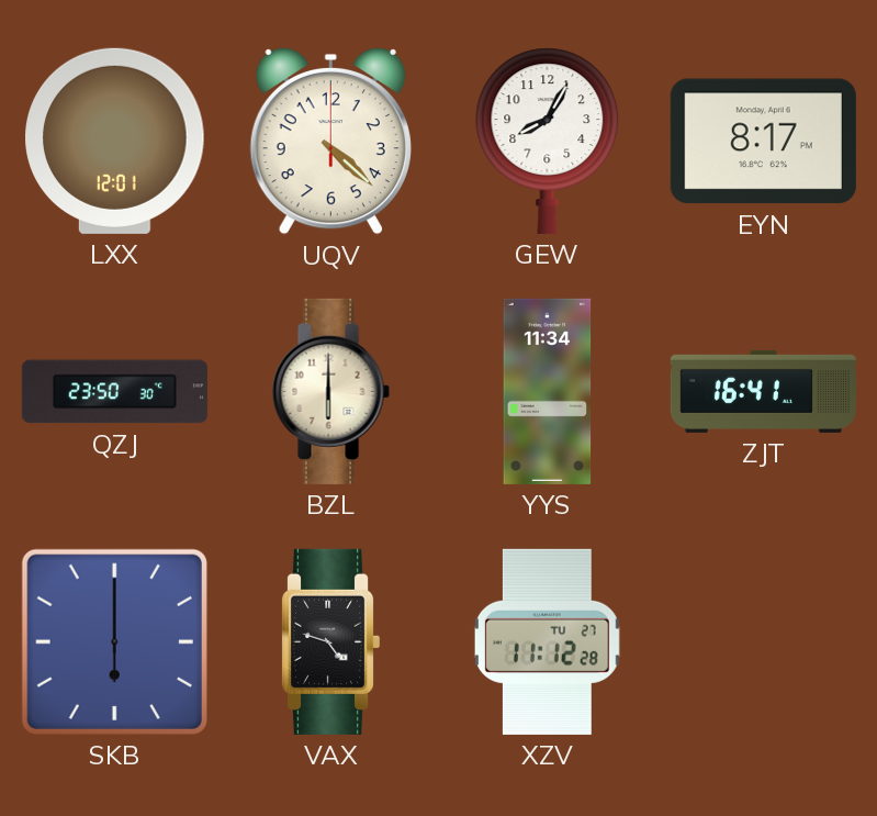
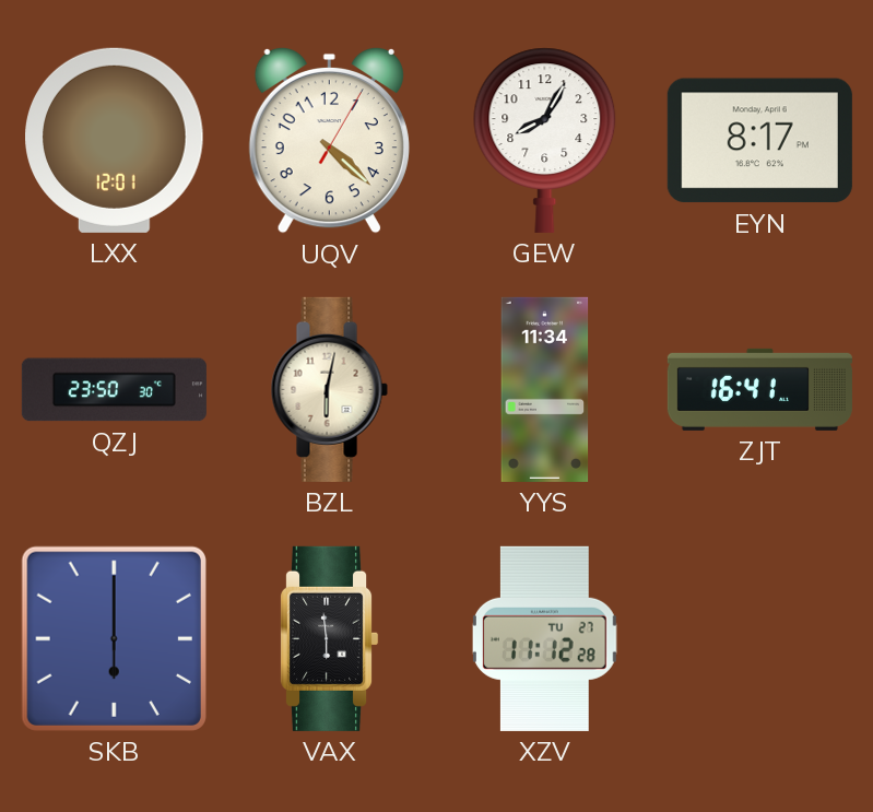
UQV: 4:22:00 -> 4:22:05 (329, 140)
BZL: 6:00 -> 6:02 (329, 389)
VAX: 4:48 -> 5:59 (330, 638)
